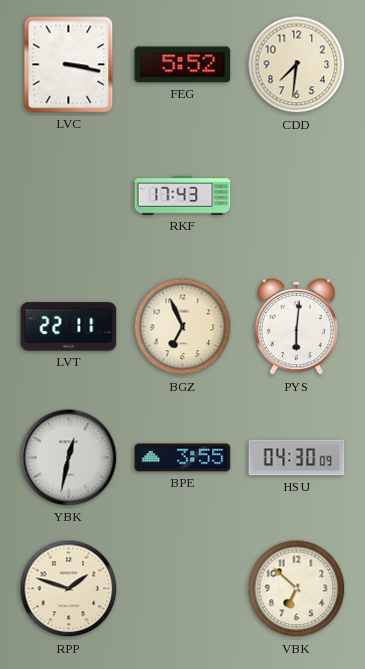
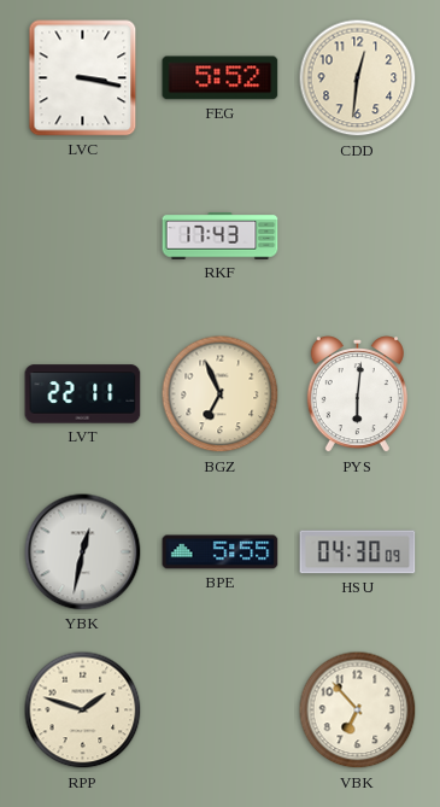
CDD: 7:31 -> 12:31 (358, 78)
BPE: 3:55 -> 5:55 (221, 552)
VBK: 6:52 -> 6:53 (358, 710)
